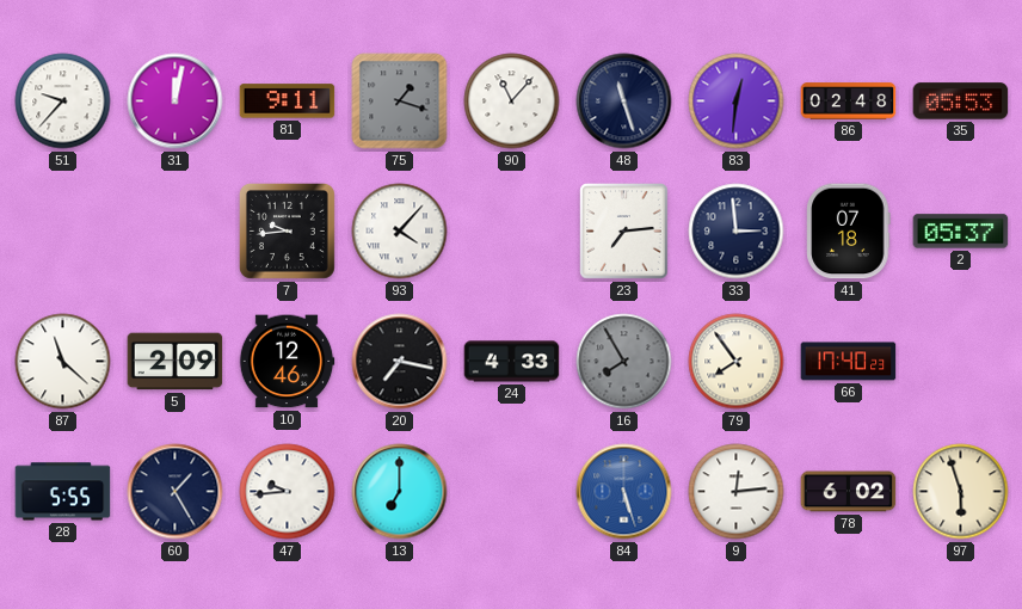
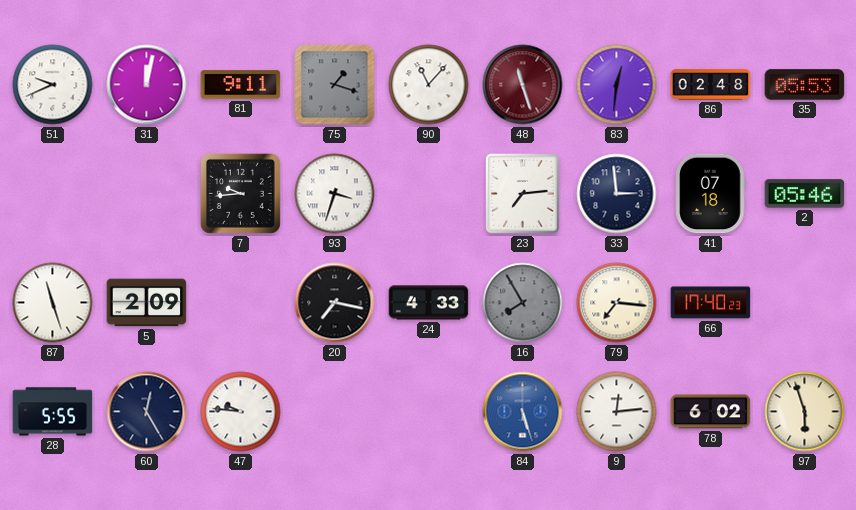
51: 9:37 -> 9:41 (53, 85)
48 dial: navy -> burgundy (523, 85)
93: 4:07 -> 3:33 (335, 194)
2: 05:37 -> 05:46 (805, 194)
87: 11:22 -> 11:27 (53, 303)
10: 12:46 -> none (287, 362)
79: 7:54 -> 7:16 (617, 303)
60: 1:25 -> 12:25 (147, 412)
47: 9:44 -> 9:46 (241, 412)
13: 7:00 -> none (400, 492)
